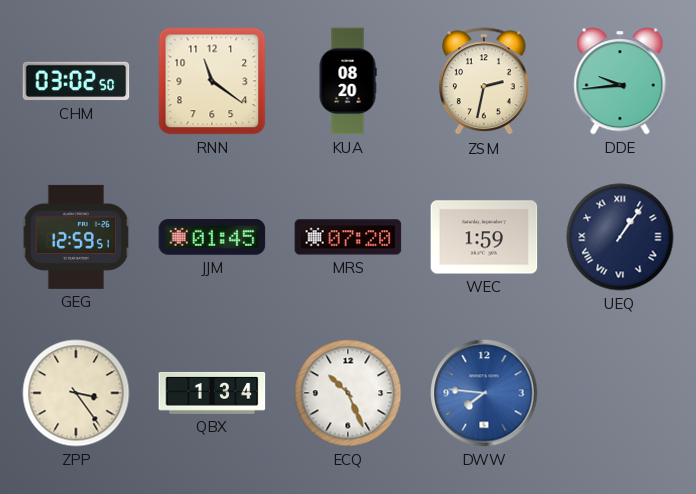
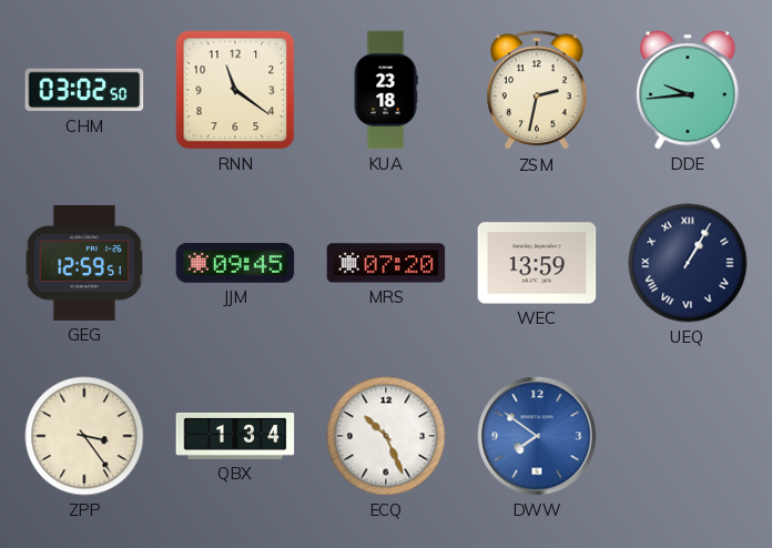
KUA: 08:20 -> 23:18 (386, 90)
JJM: 01:45 -> 09:45 (235, 263)
WEC: 1:59 -> 13:59 (537, 263)
UEQ: 1:06 -> 1:05 (688, 263)
DWW: 7:46 -> 7:51 (537, 436)
